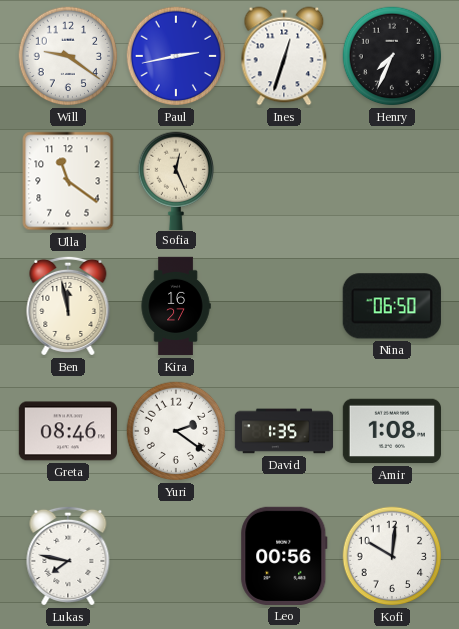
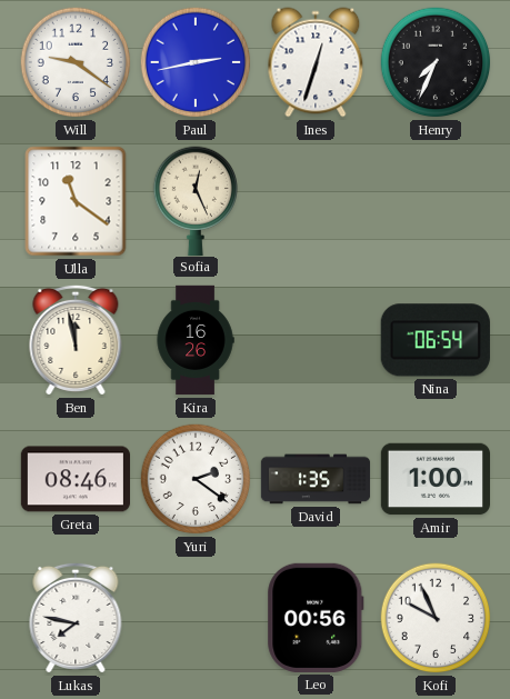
Kira: 16:27 -> 16:26 (196, 340)
Nina: 06:50 -> 06:54 (436, 340)
Amir: 1:08 -> 1:00 (434, 479)
Kofi: 10:01 -> 9:56 (436, 618)
